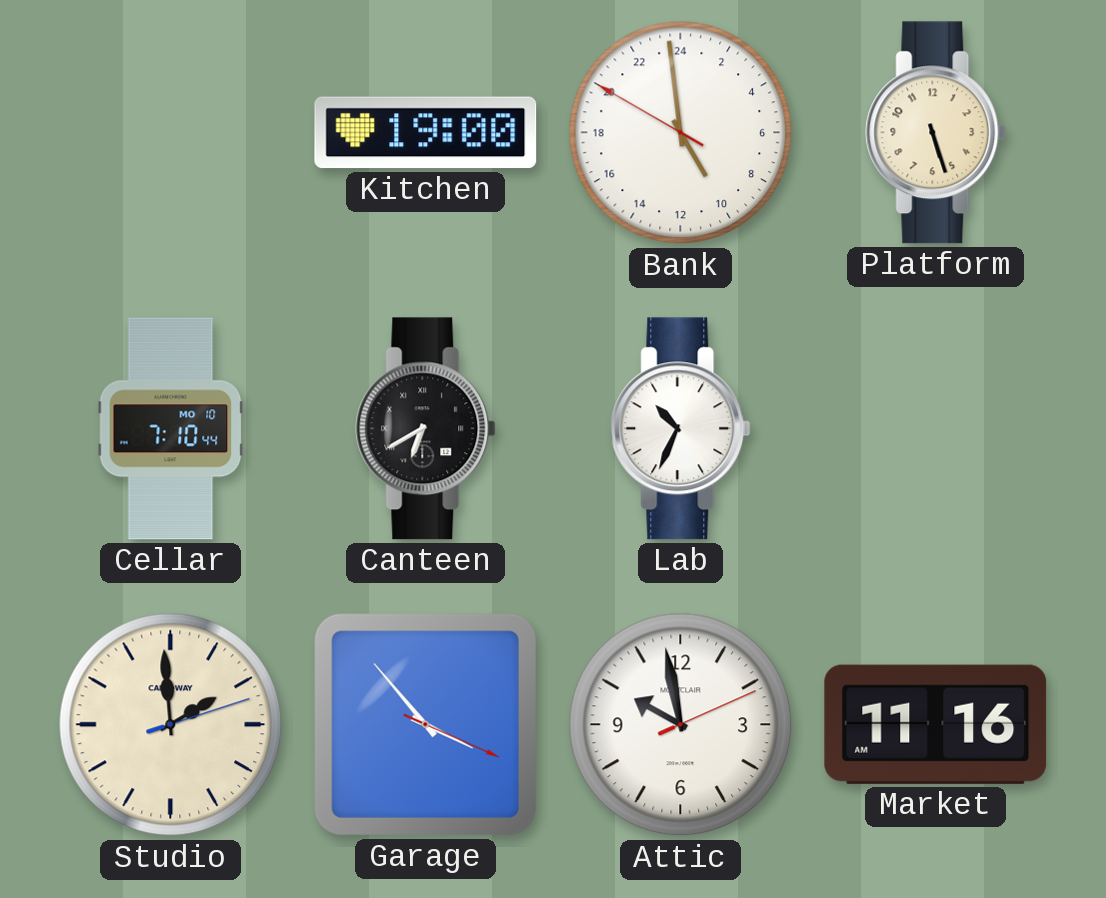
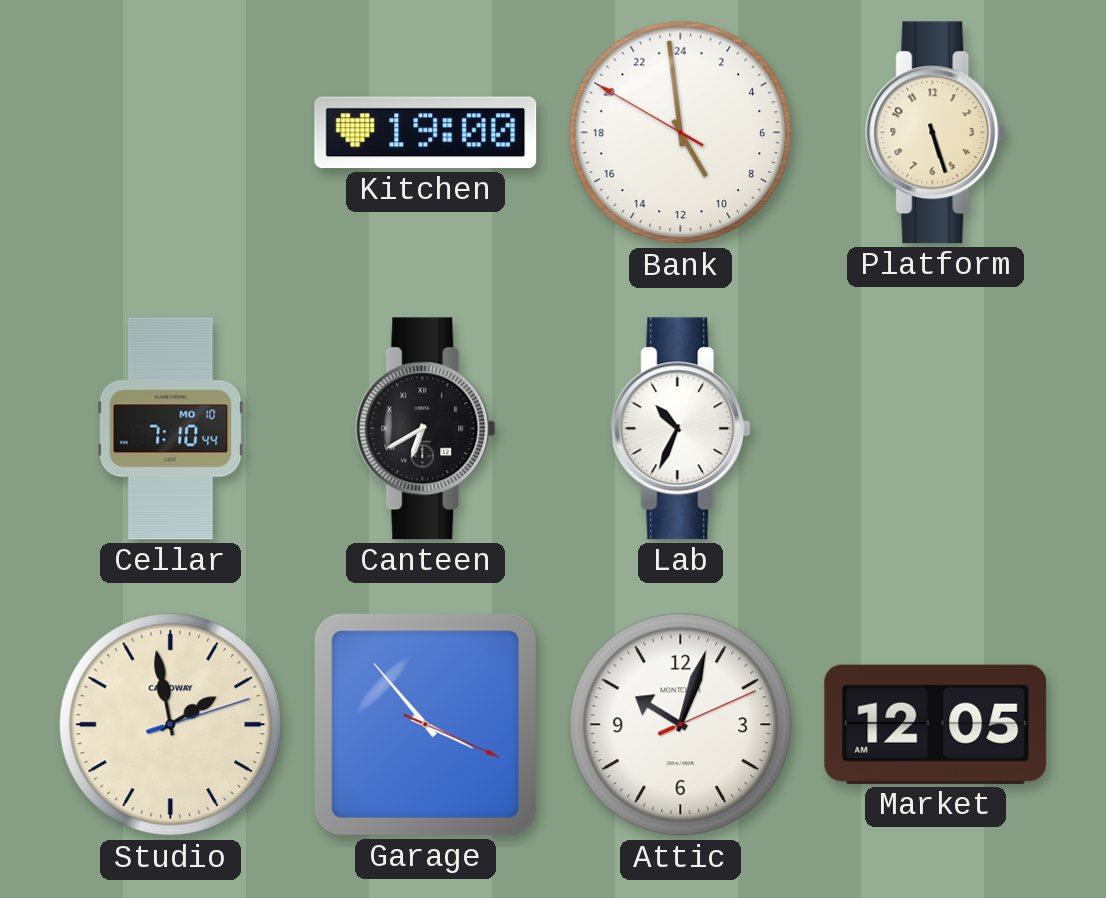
Studio: 1:59 -> 1:58 (171, 725)
Attic: 9:58 -> 10:03 (681, 725)
Market: 11:16 -> 12:05 (936, 724)
